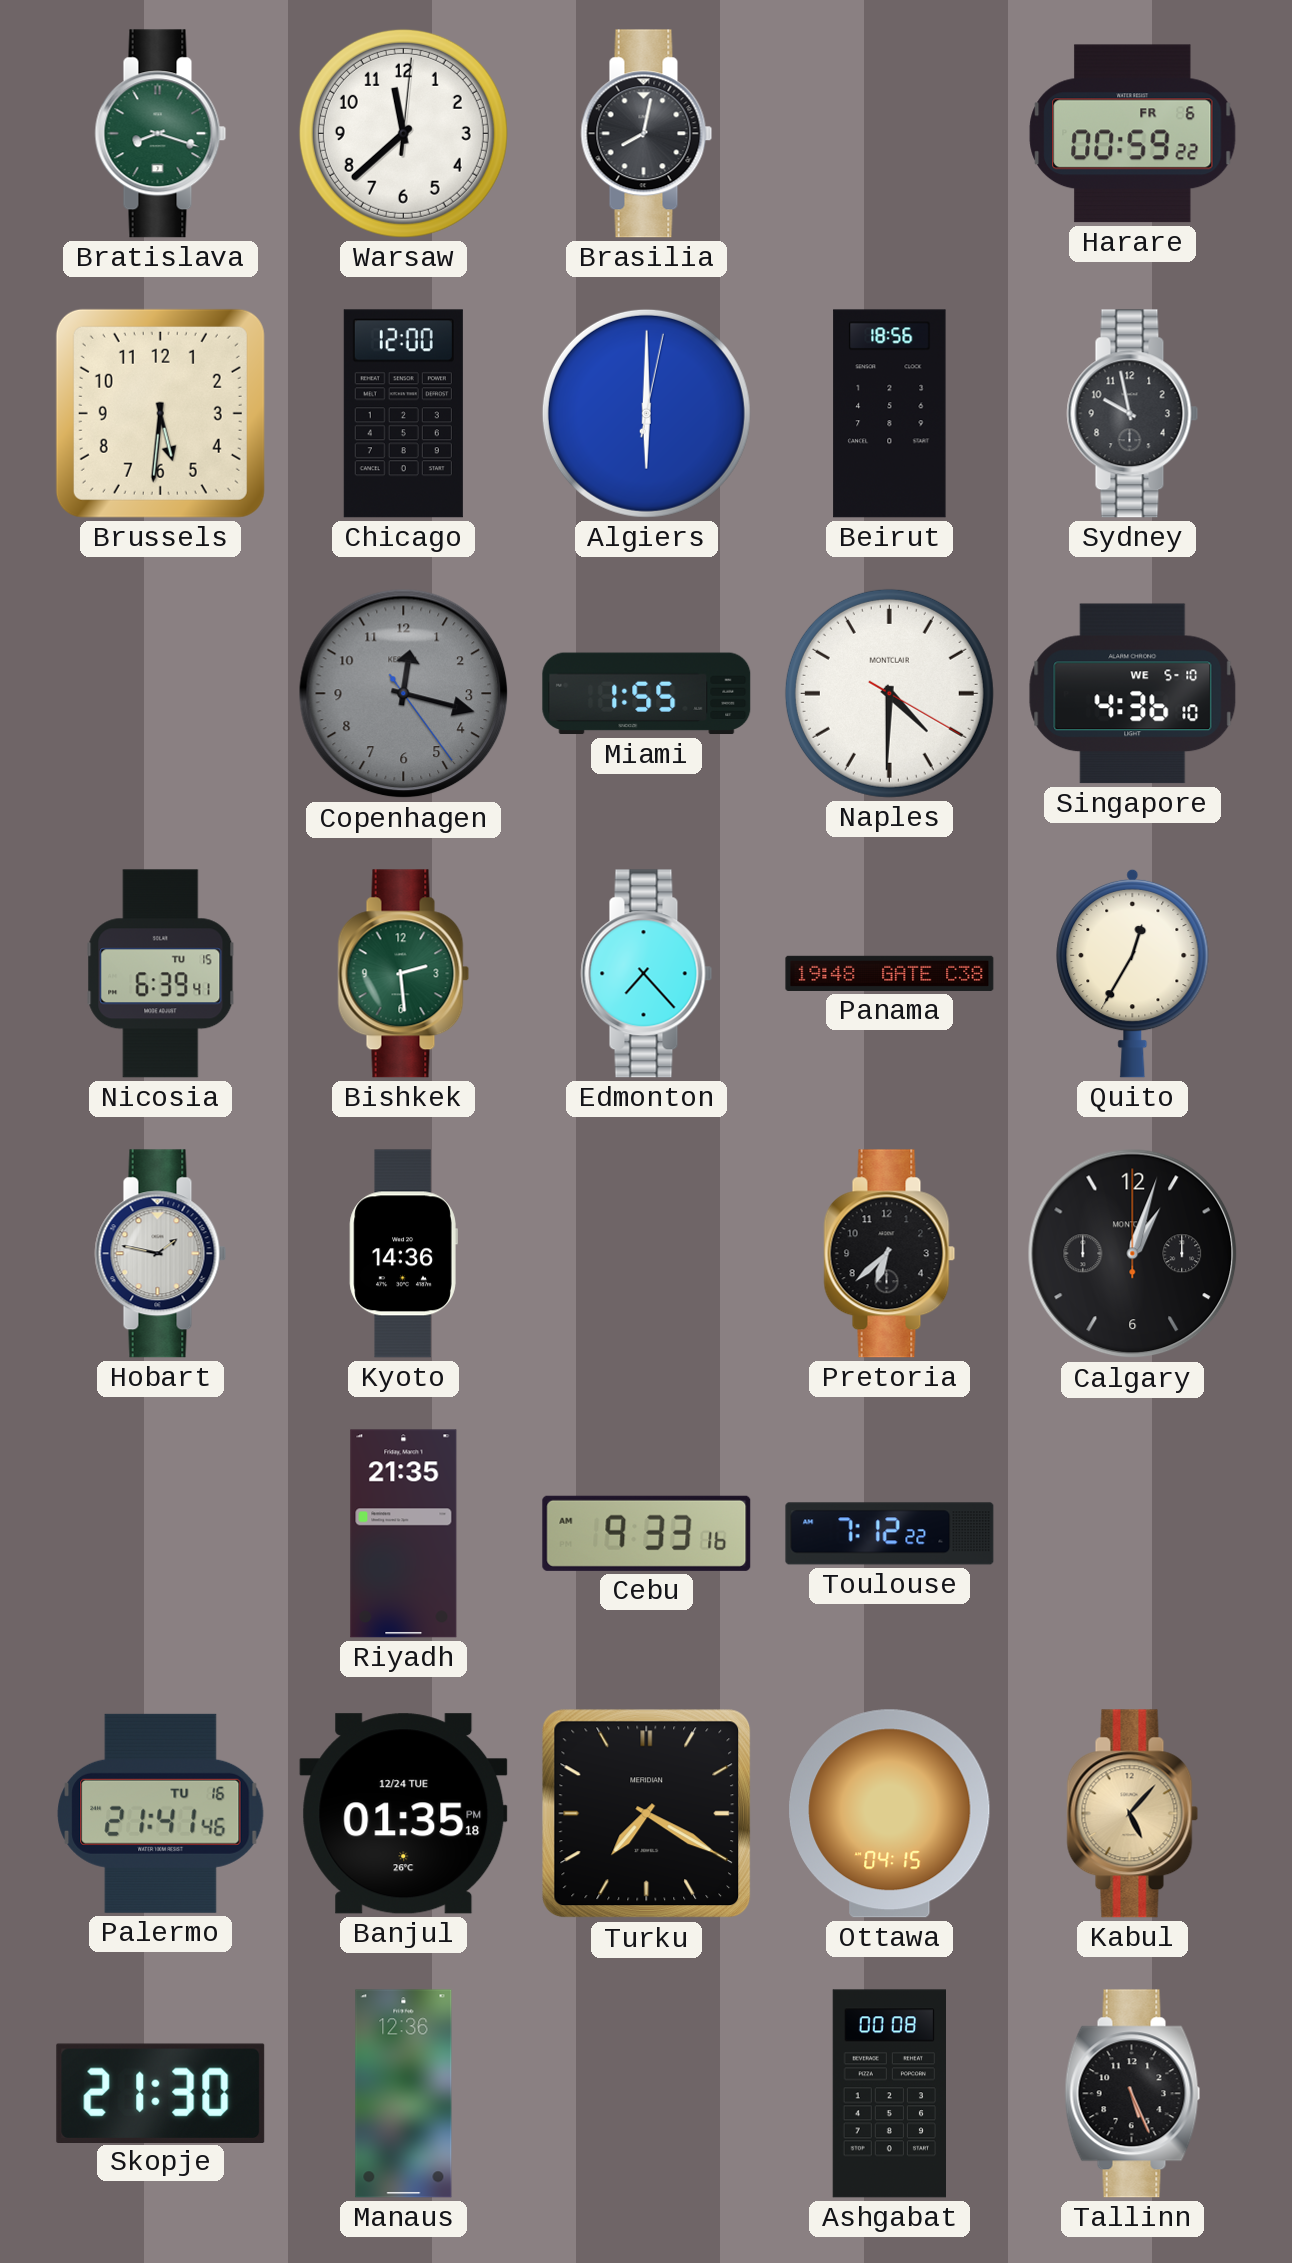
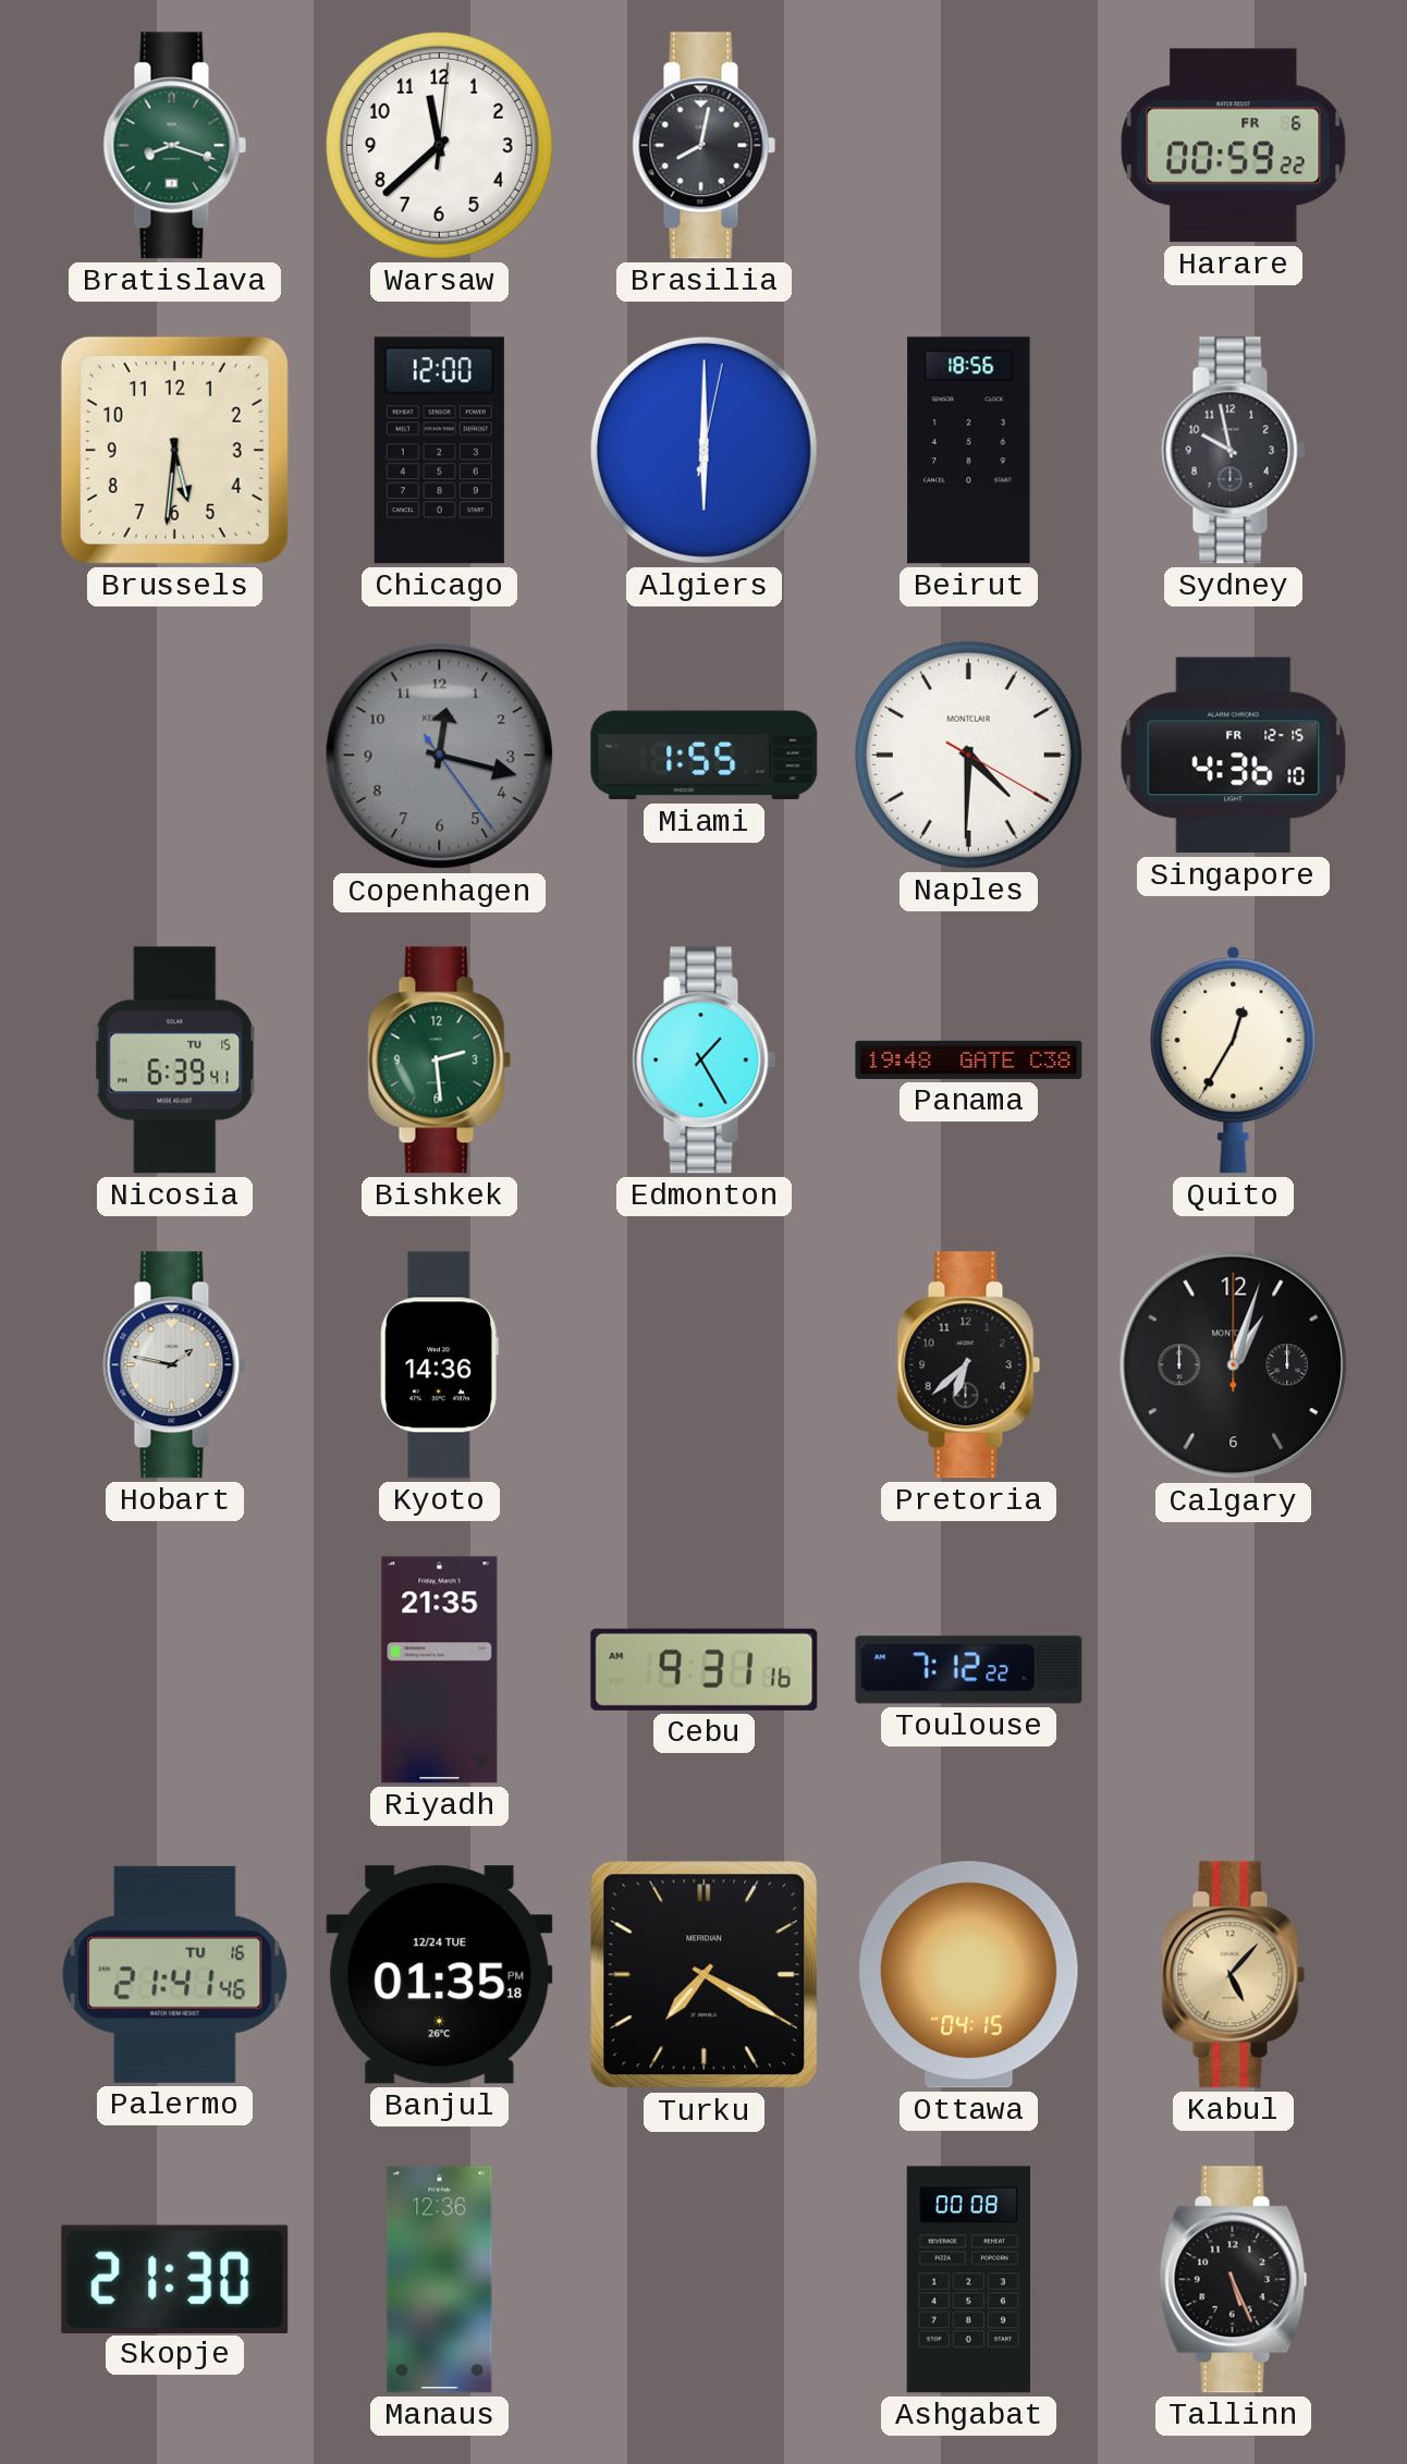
Singapore date: WE 5-10 -> FR 12-15 (1234, 756)
Edmonton: 7:23 -> 1:25 (705, 1061)
Cebu: 9:33 -> 9:31 (705, 1669)
